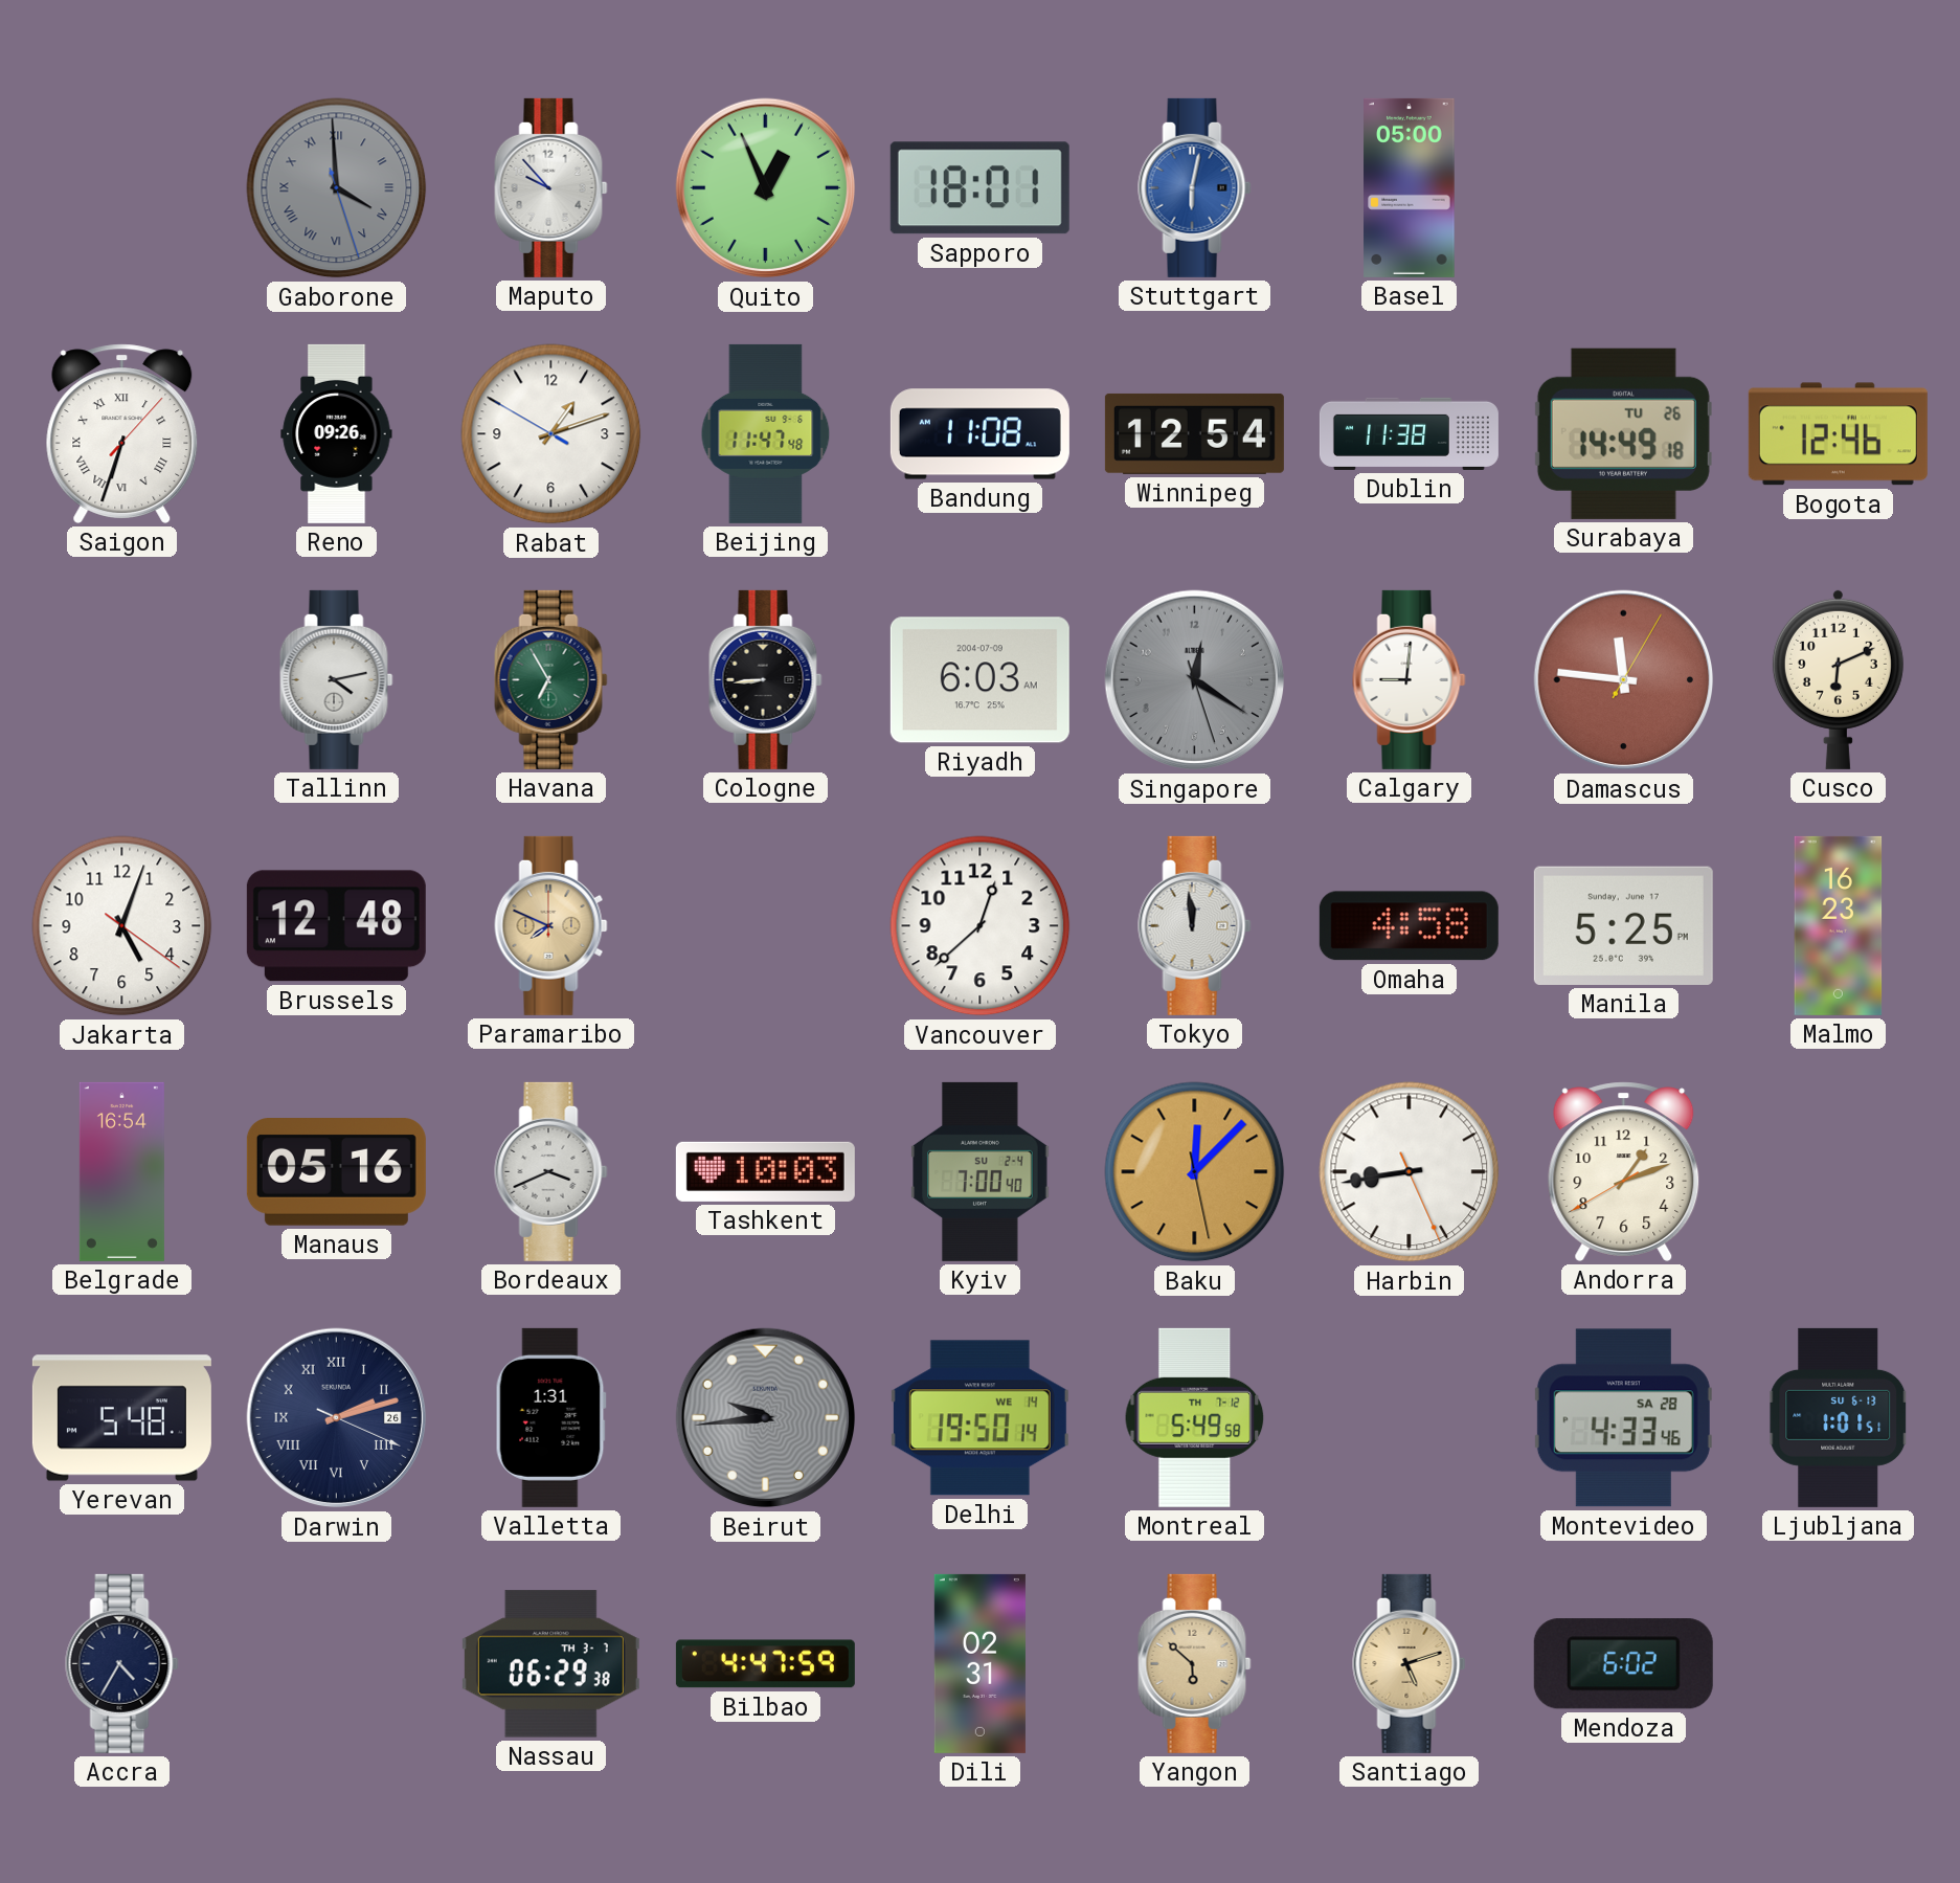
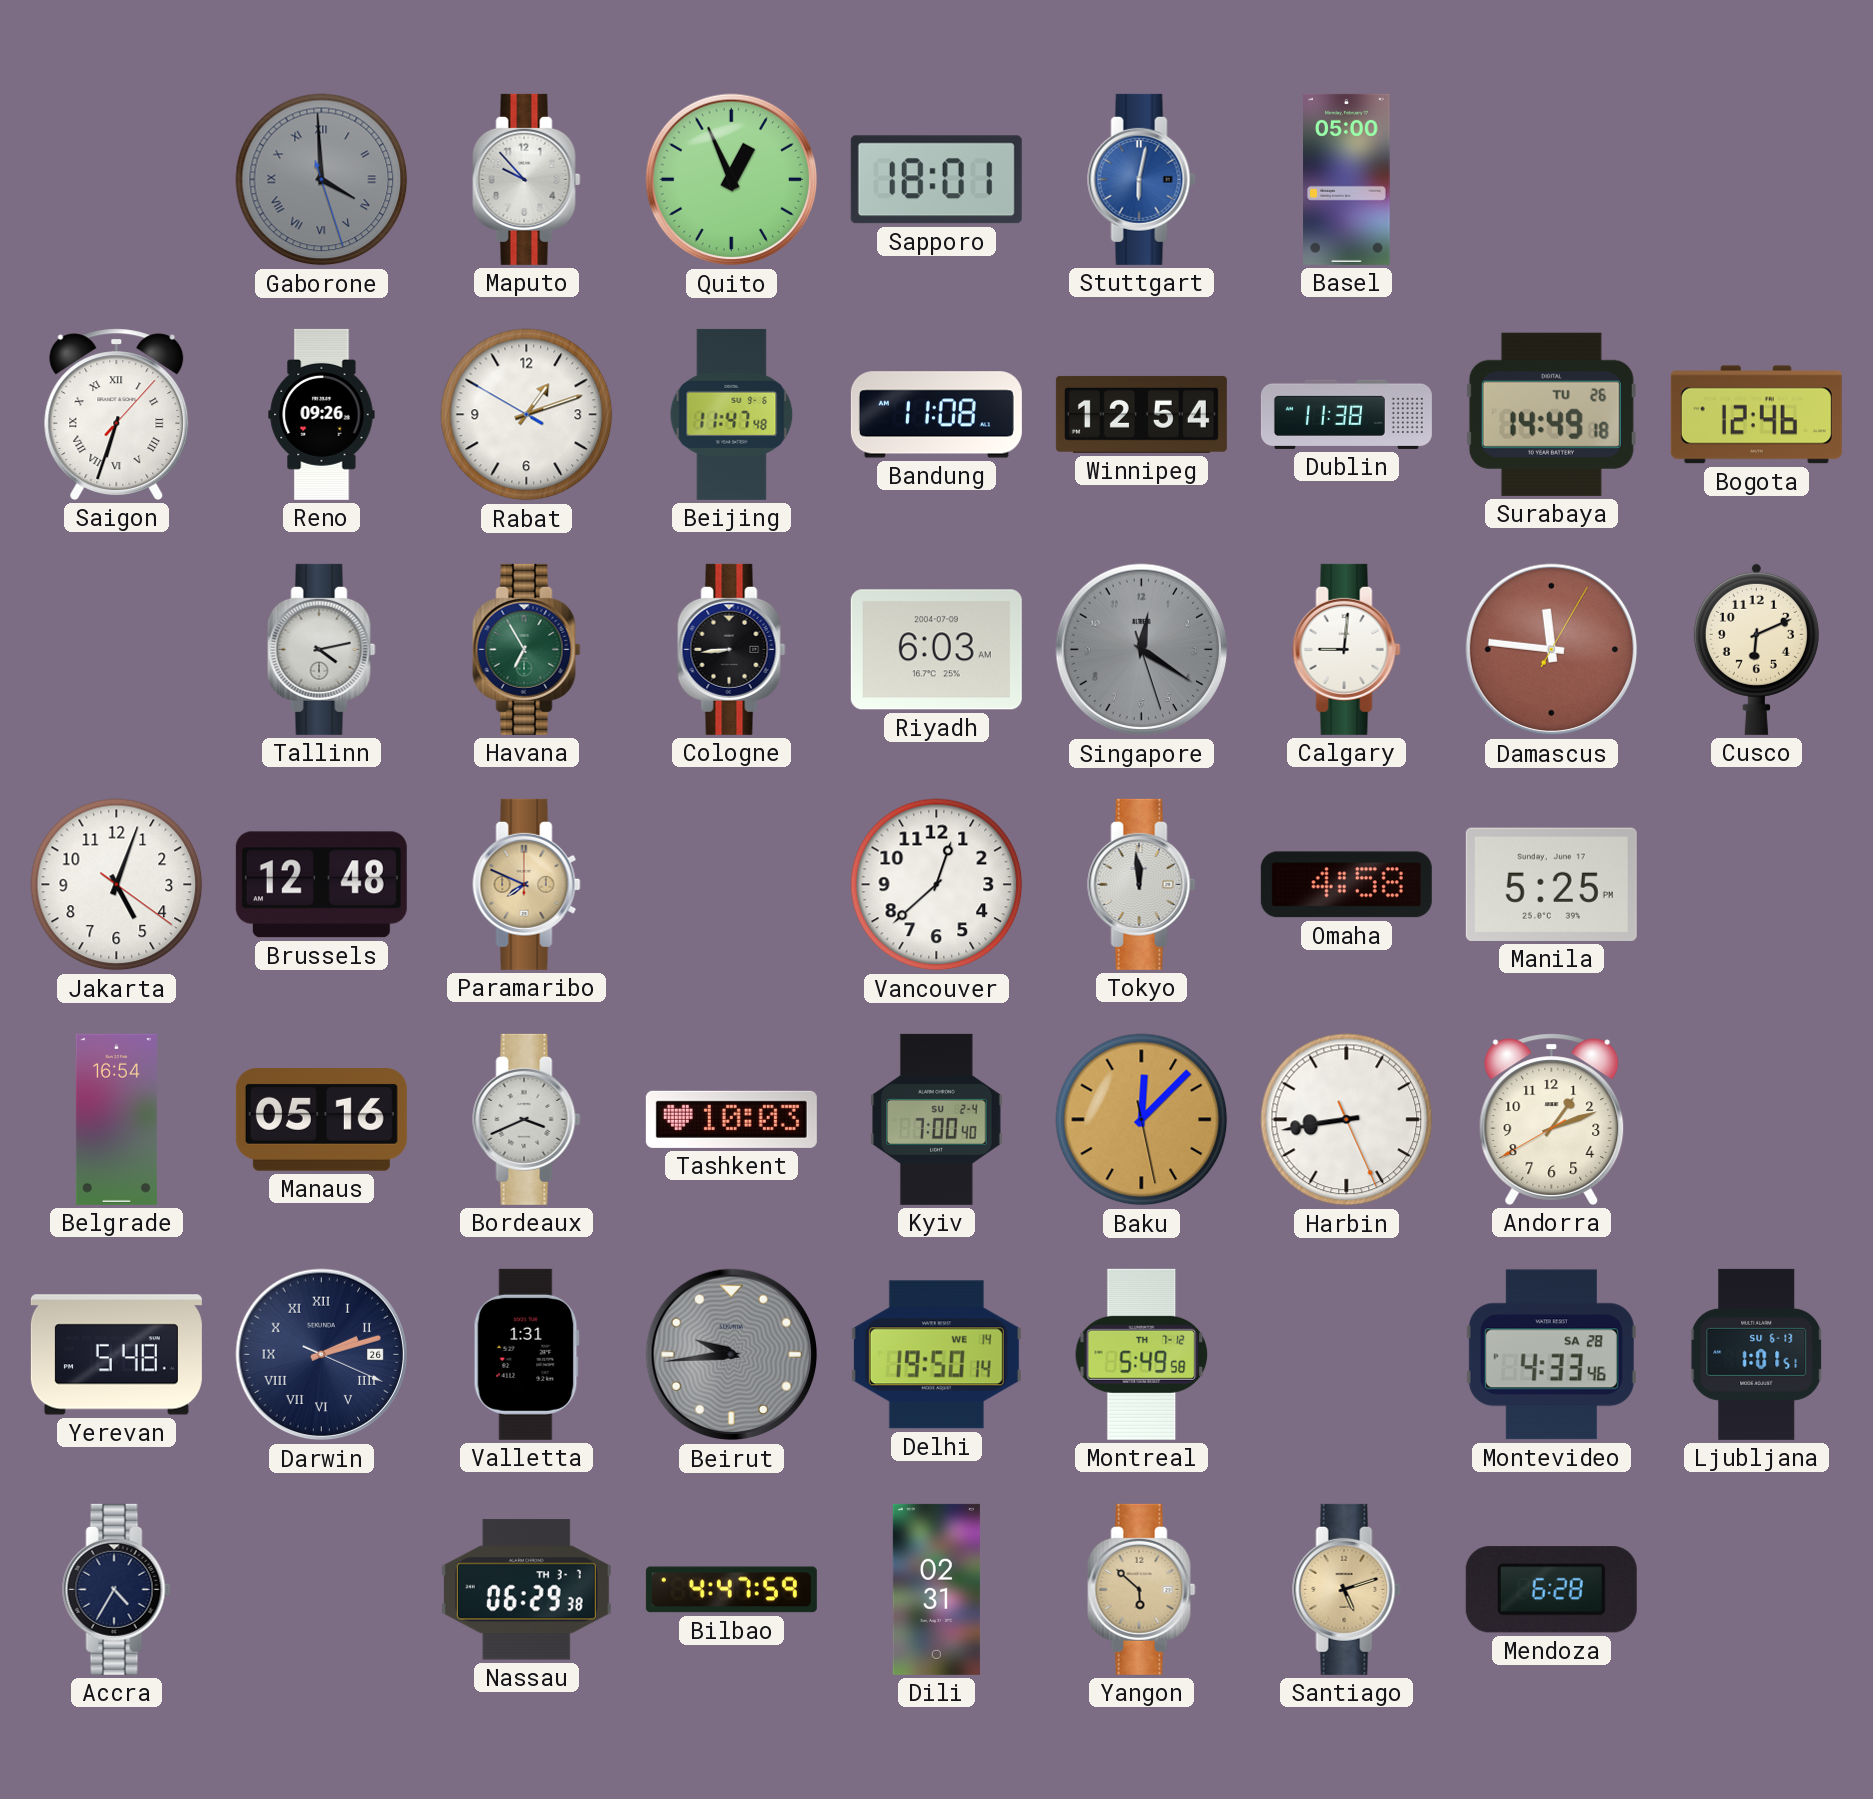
Malmo: 16:23 -> none (1839, 925)
Mendoza: 6:02 -> 6:28 (1551, 1590)
